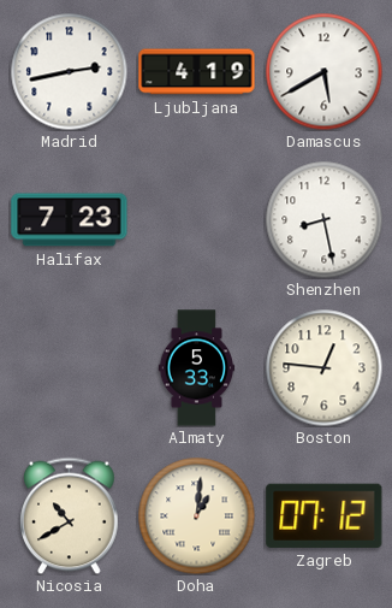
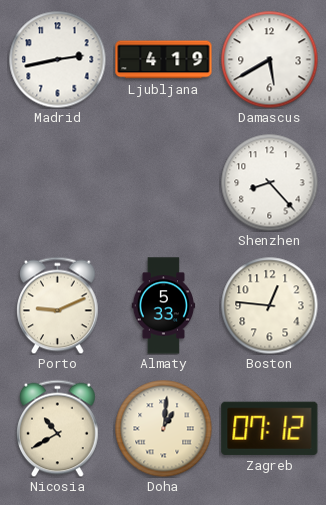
Halifax: 7:23 -> none (70, 220)
Shenzhen: 8:28 -> 8:23 (269, 182)
Porto: none -> 9:11 (58, 305)
